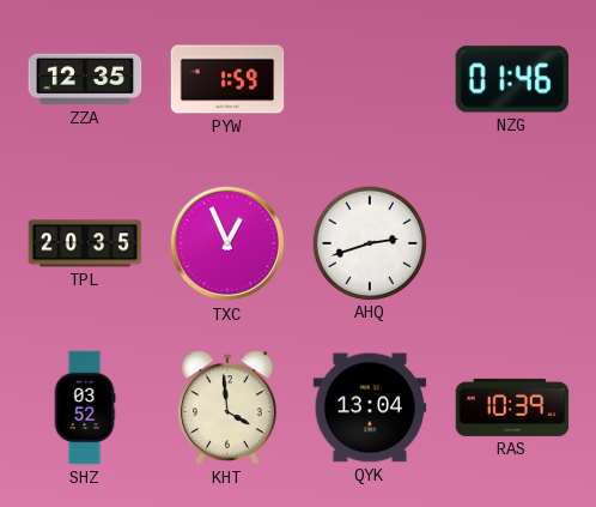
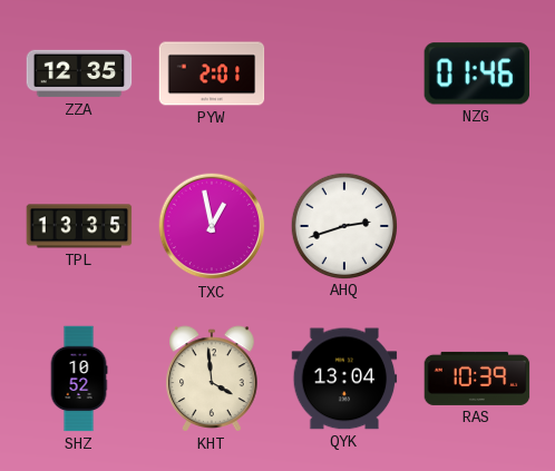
PYW: 1:59 -> 2:01 (212, 73)
TPL: 20:35 -> 13:35 (79, 226)
TXC: 12:56 -> 12:58 (212, 226)
SHZ: 03:52 -> 10:52 (79, 379)
